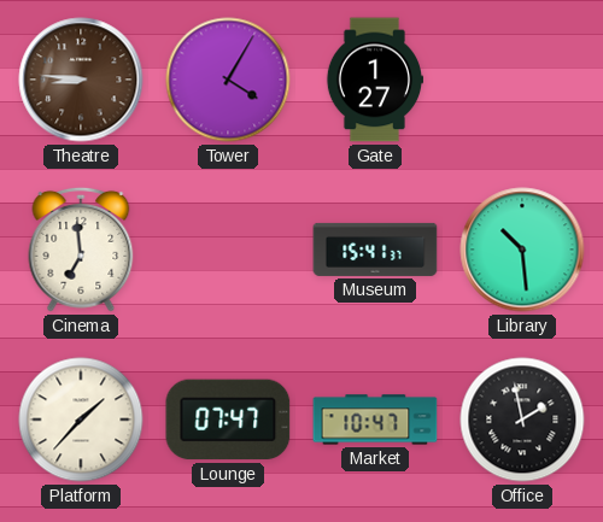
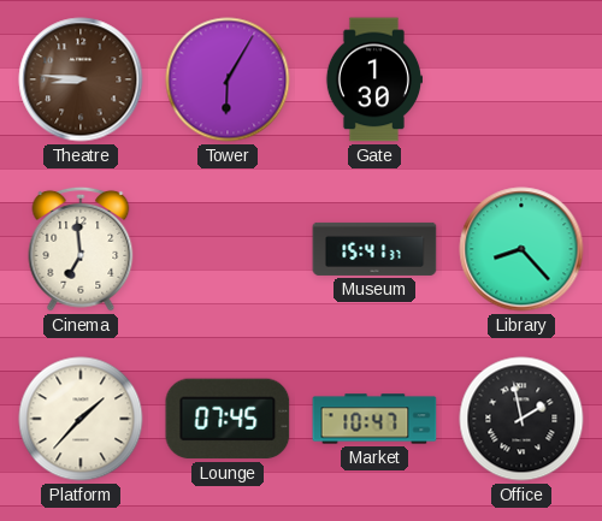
Tower: 4:05 -> 6:05 (228, 79)
Gate: 1:27 -> 1:30 (373, 79)
Library: 10:29 -> 8:23 (521, 249)
Lounge: 07:47 -> 07:45 (228, 419)
